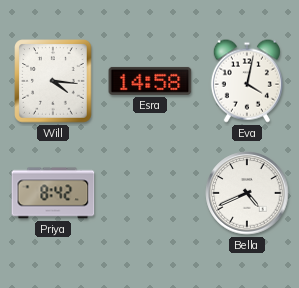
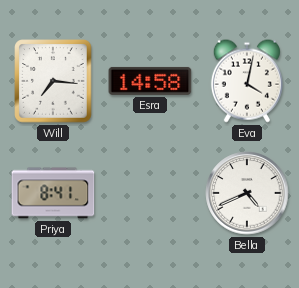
Will: 4:16 -> 7:16 (53, 81)
Priya: 8:42 -> 8:41 (53, 193)
